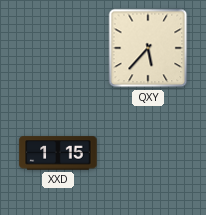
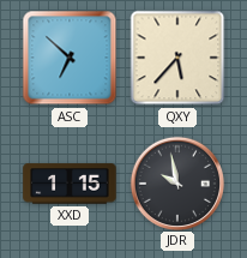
ASC: none -> 6:52 (70, 58)
JDR: none -> 9:58 (176, 182)
